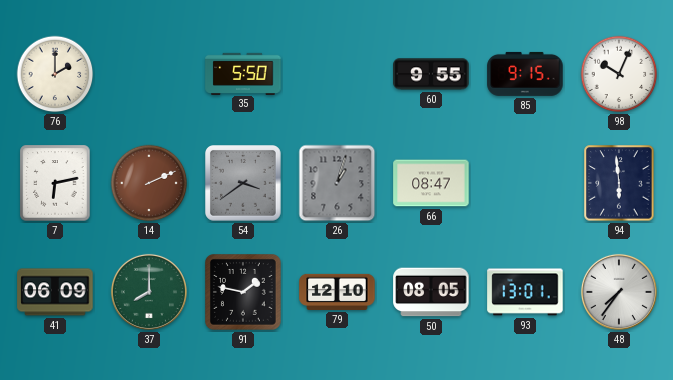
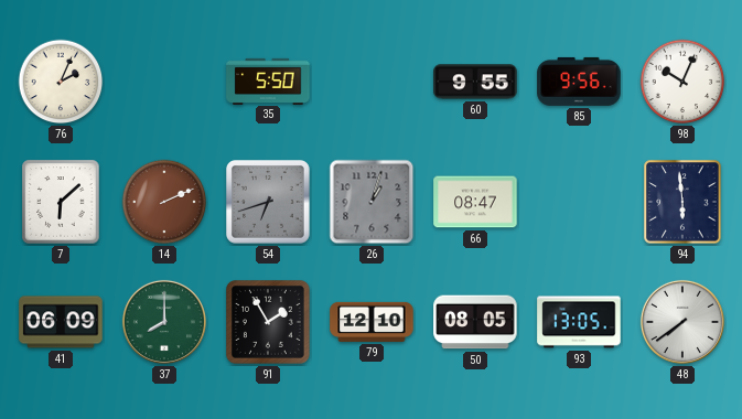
76: 2:00 -> 2:04 (61, 82)
85: 9:15 -> 9:56 (579, 82)
7: 6:13 -> 6:08 (61, 202)
54: 3:39 -> 6:42 (269, 203)
91: 1:47 -> 1:55 (269, 323)
93: 13:01 -> 13:05 (579, 322)
48: 7:36 -> 7:39 (682, 322)
